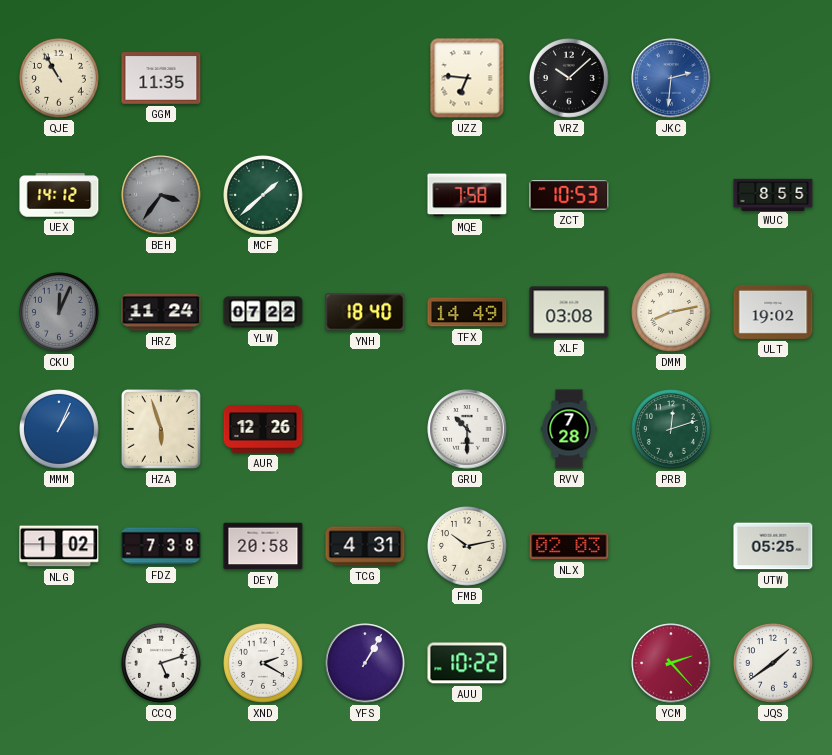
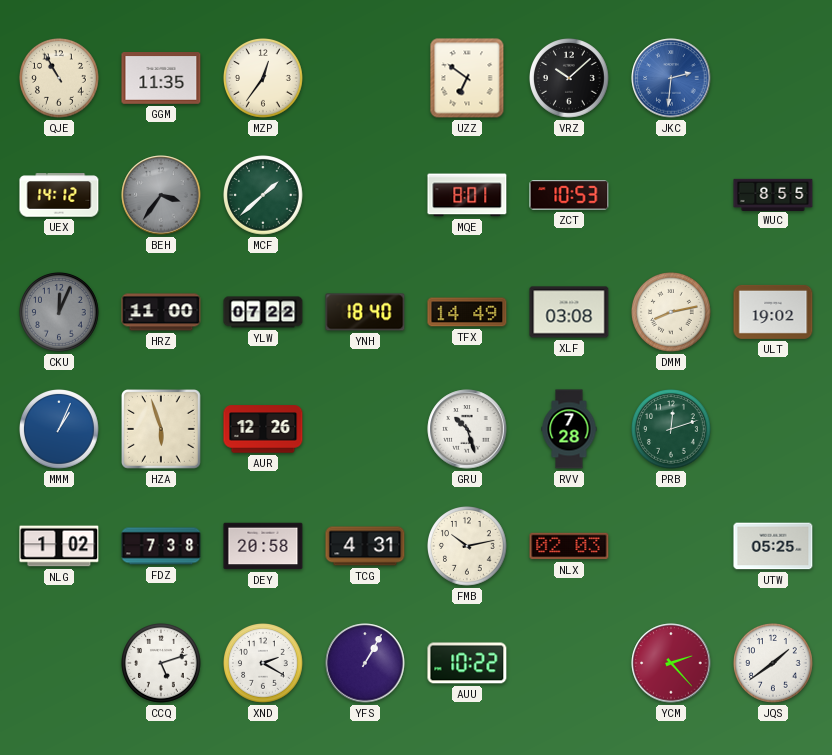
MZP: none -> 12:36 (264, 79)
UZZ: 6:46 -> 6:51 (467, 78)
MQE: 7:58 -> 8:01 (467, 195)
HRZ: 11:24 -> 11:00 (161, 312)
GRU: 10:30 -> 10:27 (467, 429)
